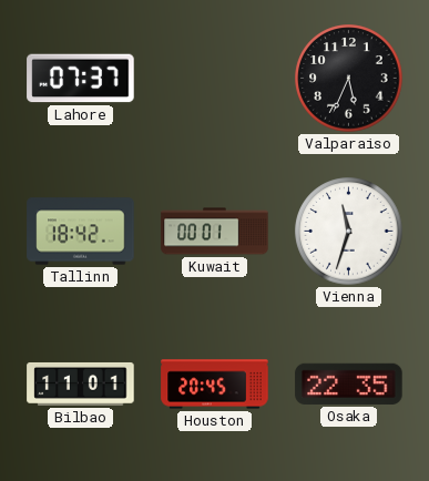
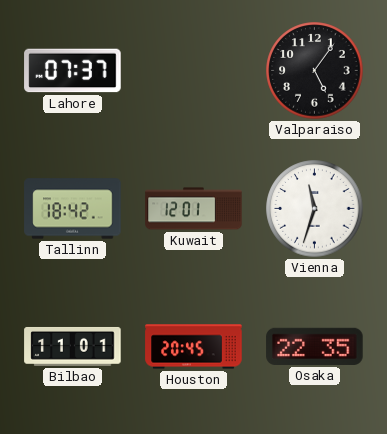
Valparaiso: 5:34 -> 5:06 (315, 71)
Kuwait: 00:01 -> 12:01 (194, 209)
